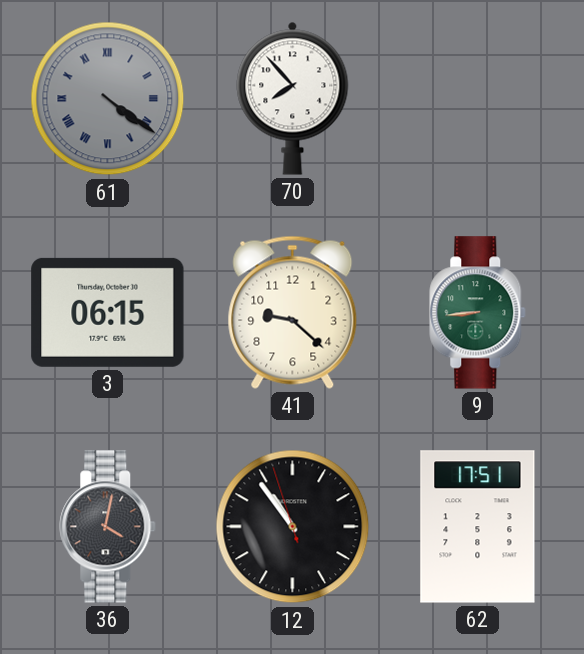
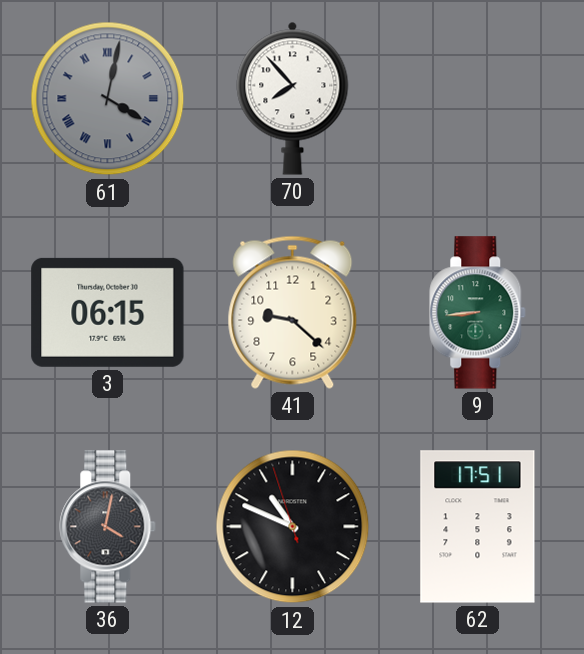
61: 4:21 -> 4:02 (108, 99)
12: 10:53 -> 10:48 (293, 527)
